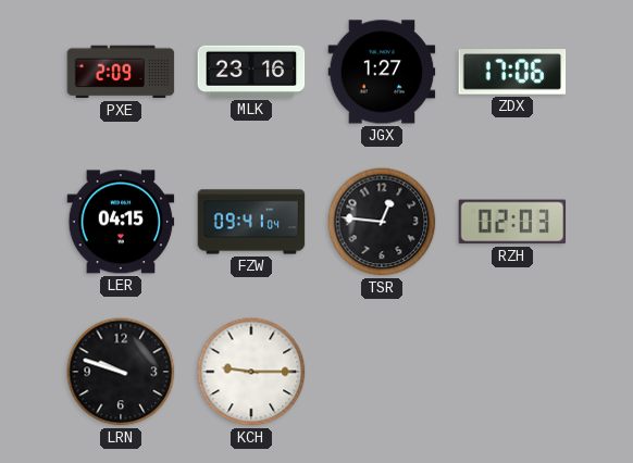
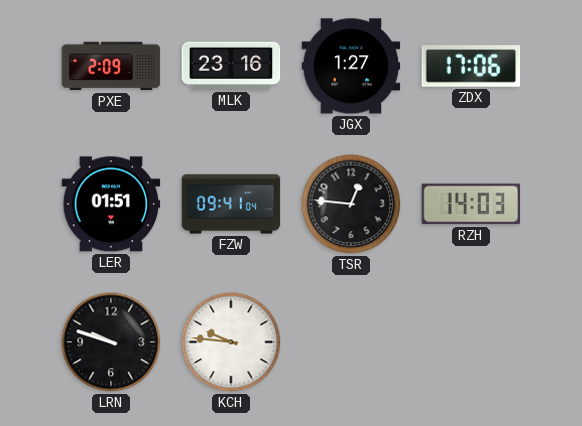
LER: 04:15 -> 01:51 (111, 204)
RZH: 02:03 -> 14:03 (471, 204)
KCH: 9:15 -> 9:46 (231, 342)
